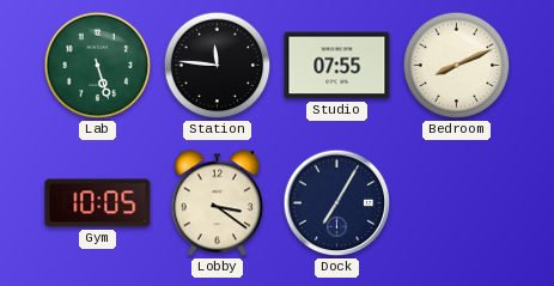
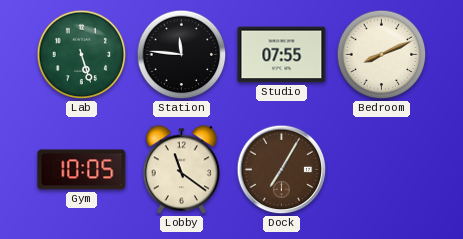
Lobby: 3:21 -> 11:21 (181, 170)
Dock dial: navy -> brown (282, 170)
